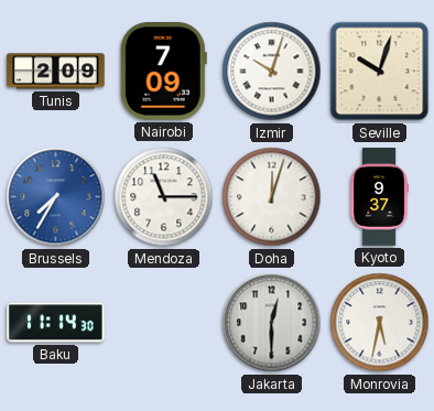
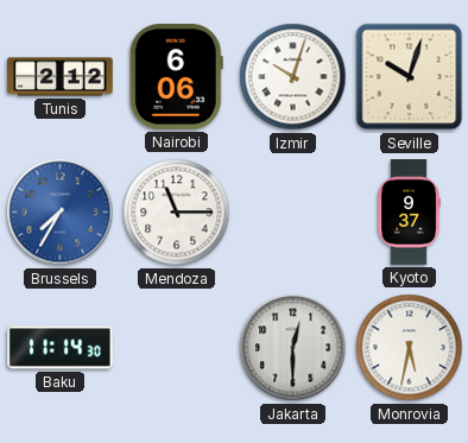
Tunis: 2:09 -> 2:12 (61, 77)
Nairobi: 7:09 -> 6:06 (176, 77)
Doha: 12:03 -> none (272, 197)
